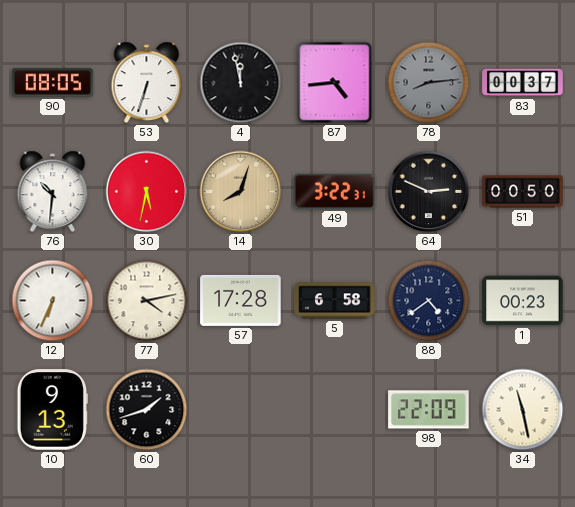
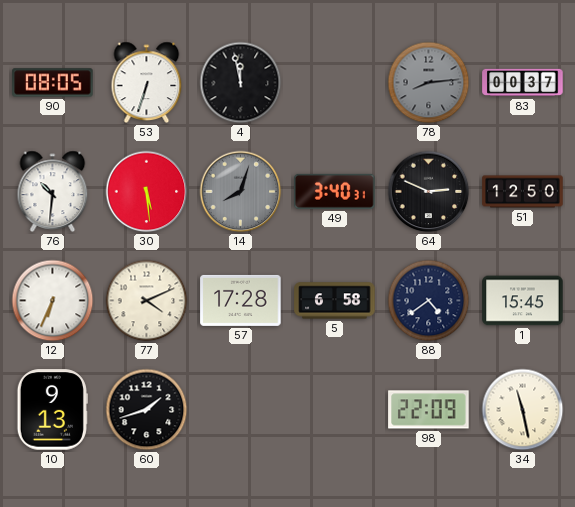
87: 4:44 -> none (335, 83)
30: 5:32 -> 5:29 (147, 192)
14 dial: champagne -> grey (241, 192)
49: 3:22 -> 3:40 (335, 191)
51: 00:50 -> 12:50 (523, 192)
77: 4:13 -> 4:11 (147, 301)
1: 00:23 -> 15:45 (523, 301)
